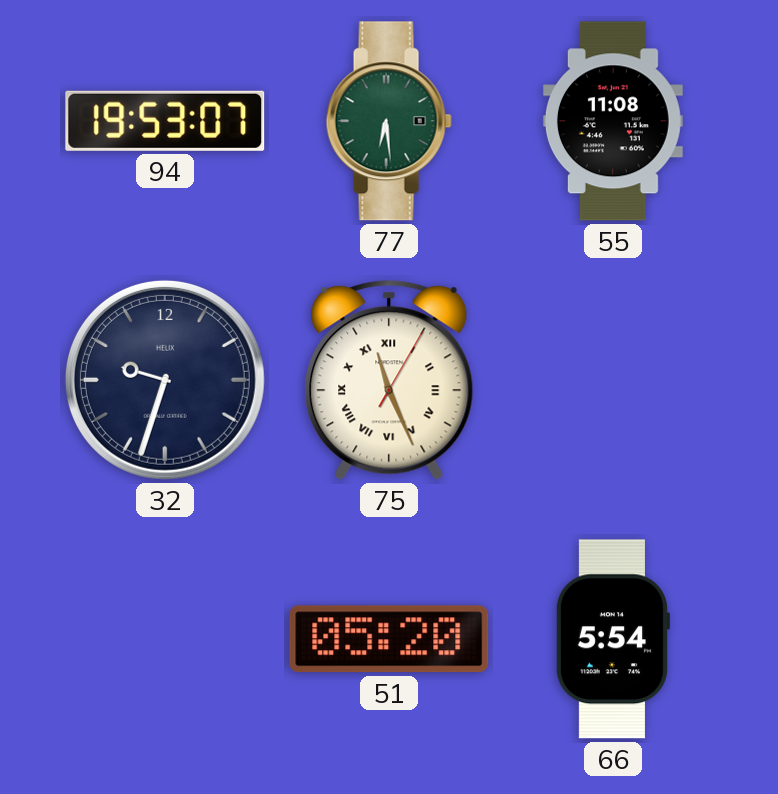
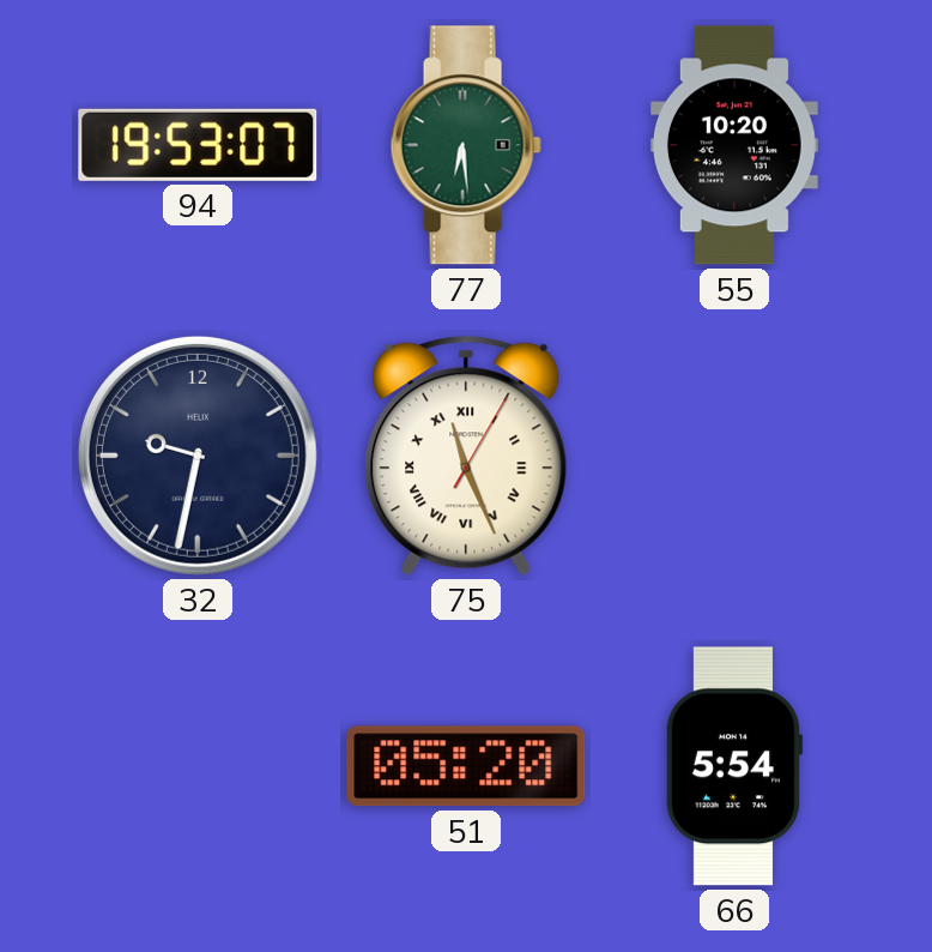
55: 11:08 -> 10:20 (734, 145)
32: 9:33 -> 9:32 (198, 456)
